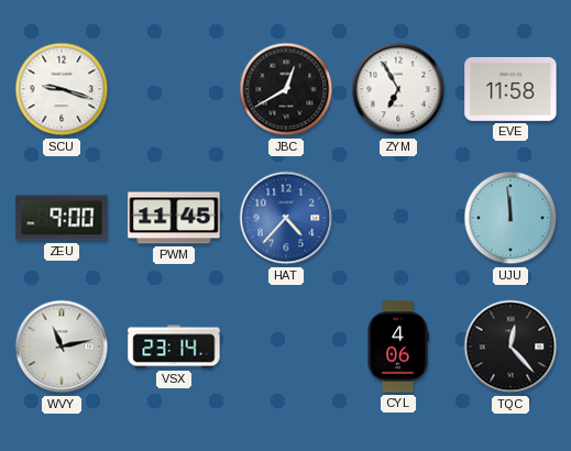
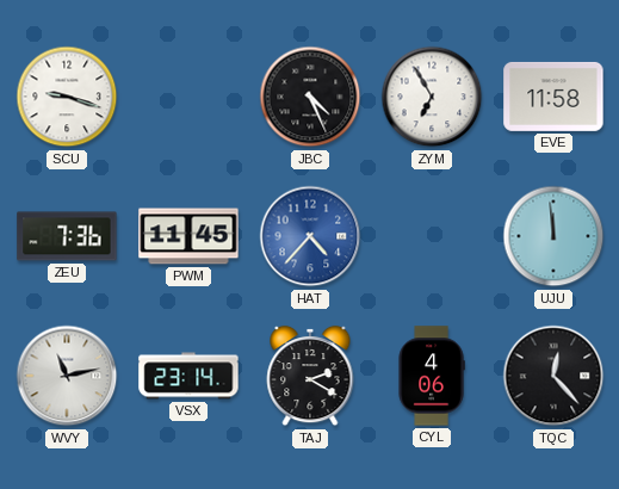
JBC: 12:40 -> 4:26 (310, 97)
ZEU: 9:00 -> 7:36 (67, 236)
TAJ: none -> 2:20 (310, 376)
